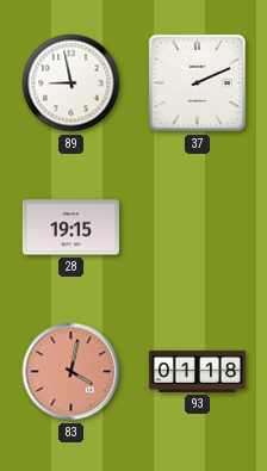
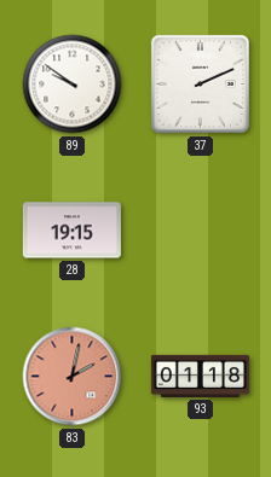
89: 8:58 -> 9:51 (73, 85)
83: 4:02 -> 2:02 (73, 377)
